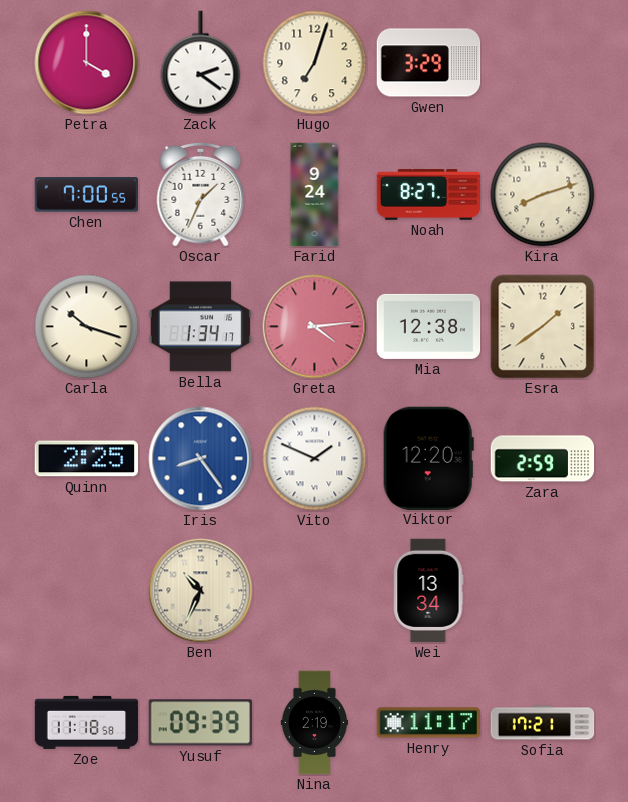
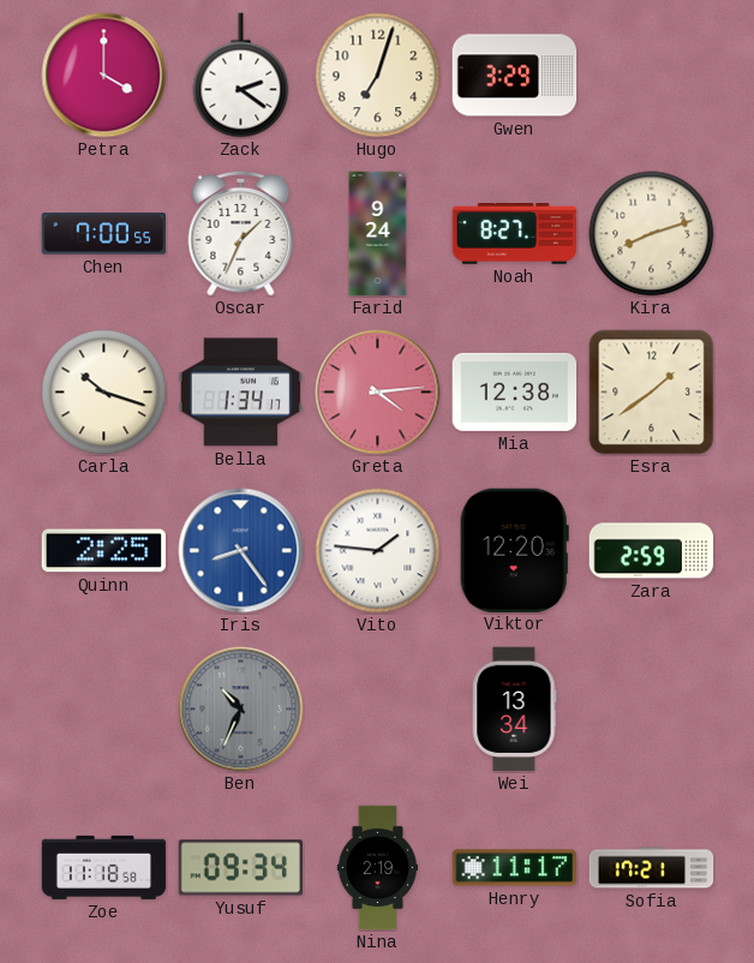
Vito: 1:49 -> 1:46 (378, 551)
Ben dial: cream -> grey (241, 710)
Yusuf: 09:39 -> 09:34 (240, 868)
